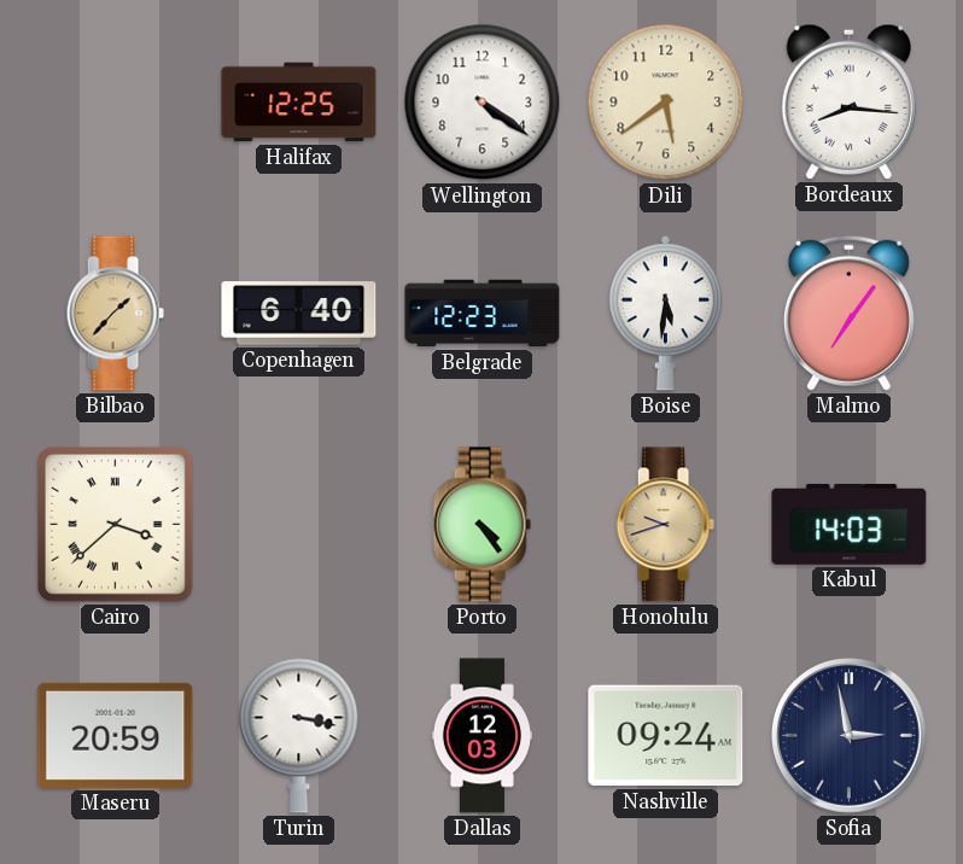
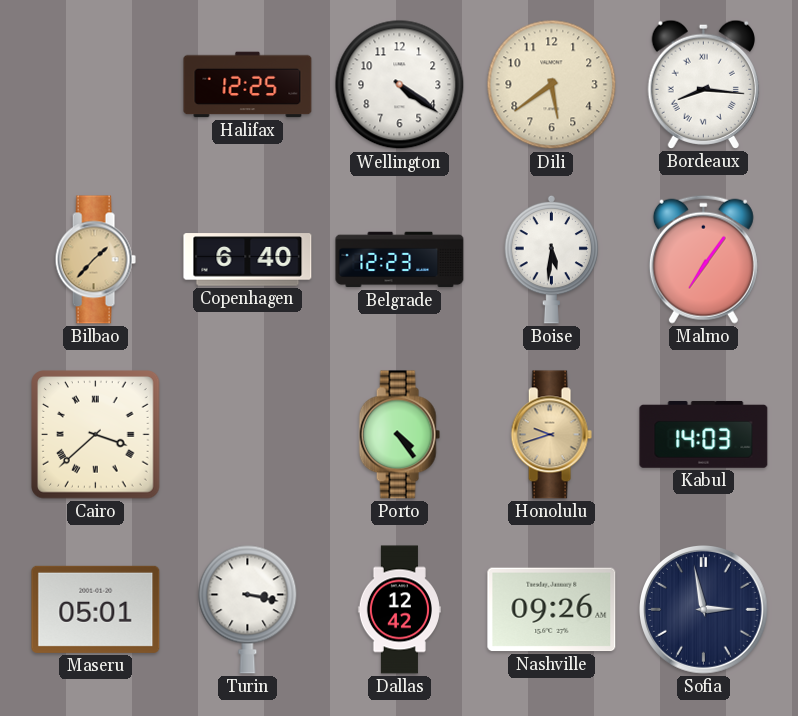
Maseru: 20:59 -> 05:01 (96, 609)
Dallas: 12:03 -> 12:42 (399, 610)
Nashville: 09:24 -> 09:26 (552, 610)
